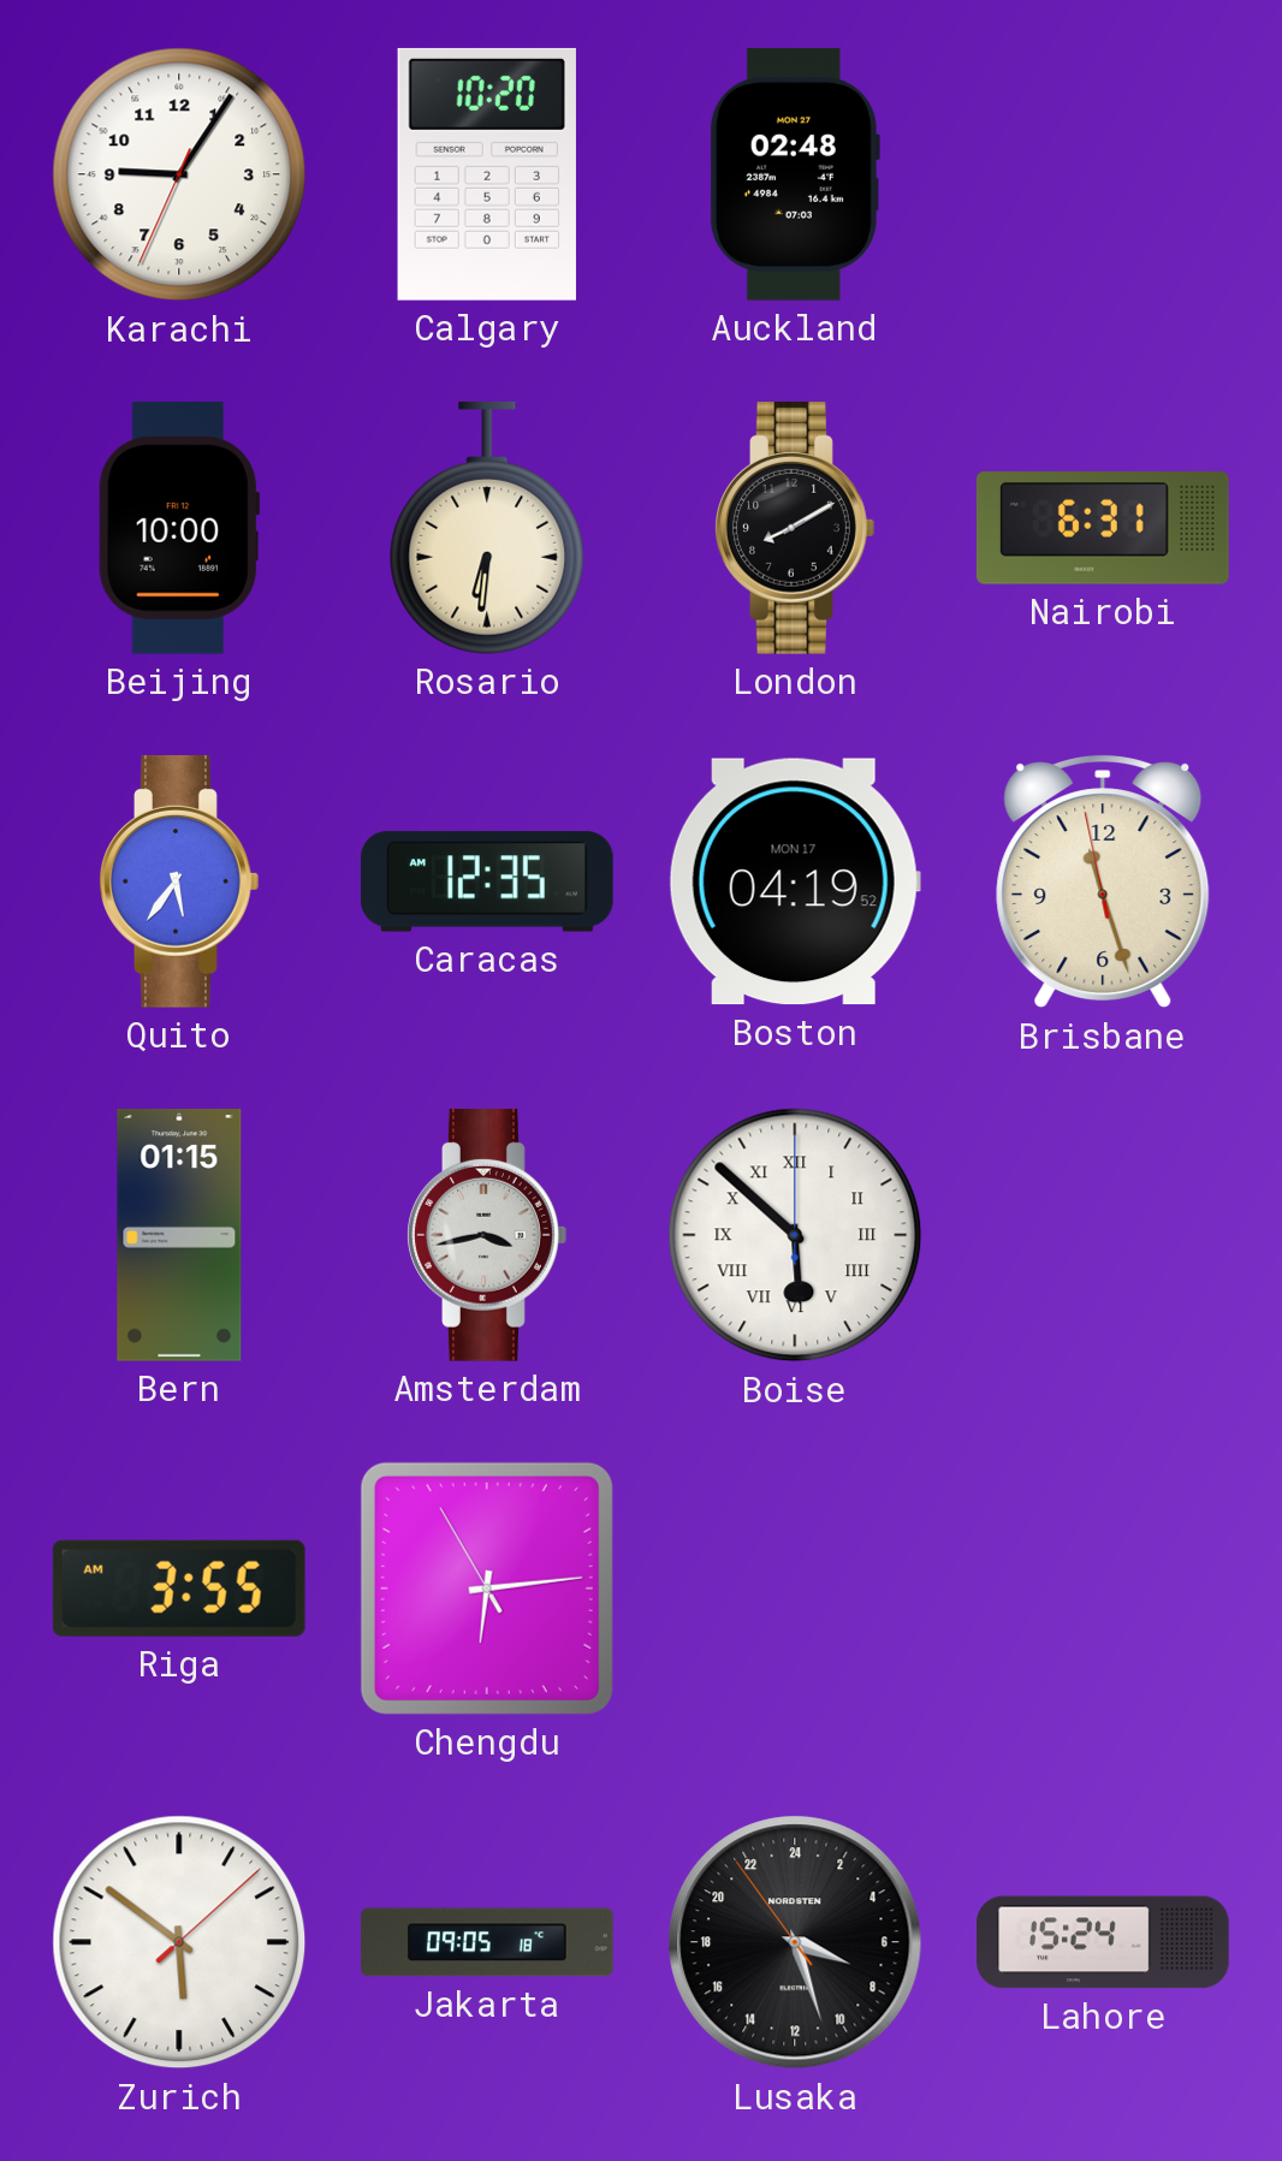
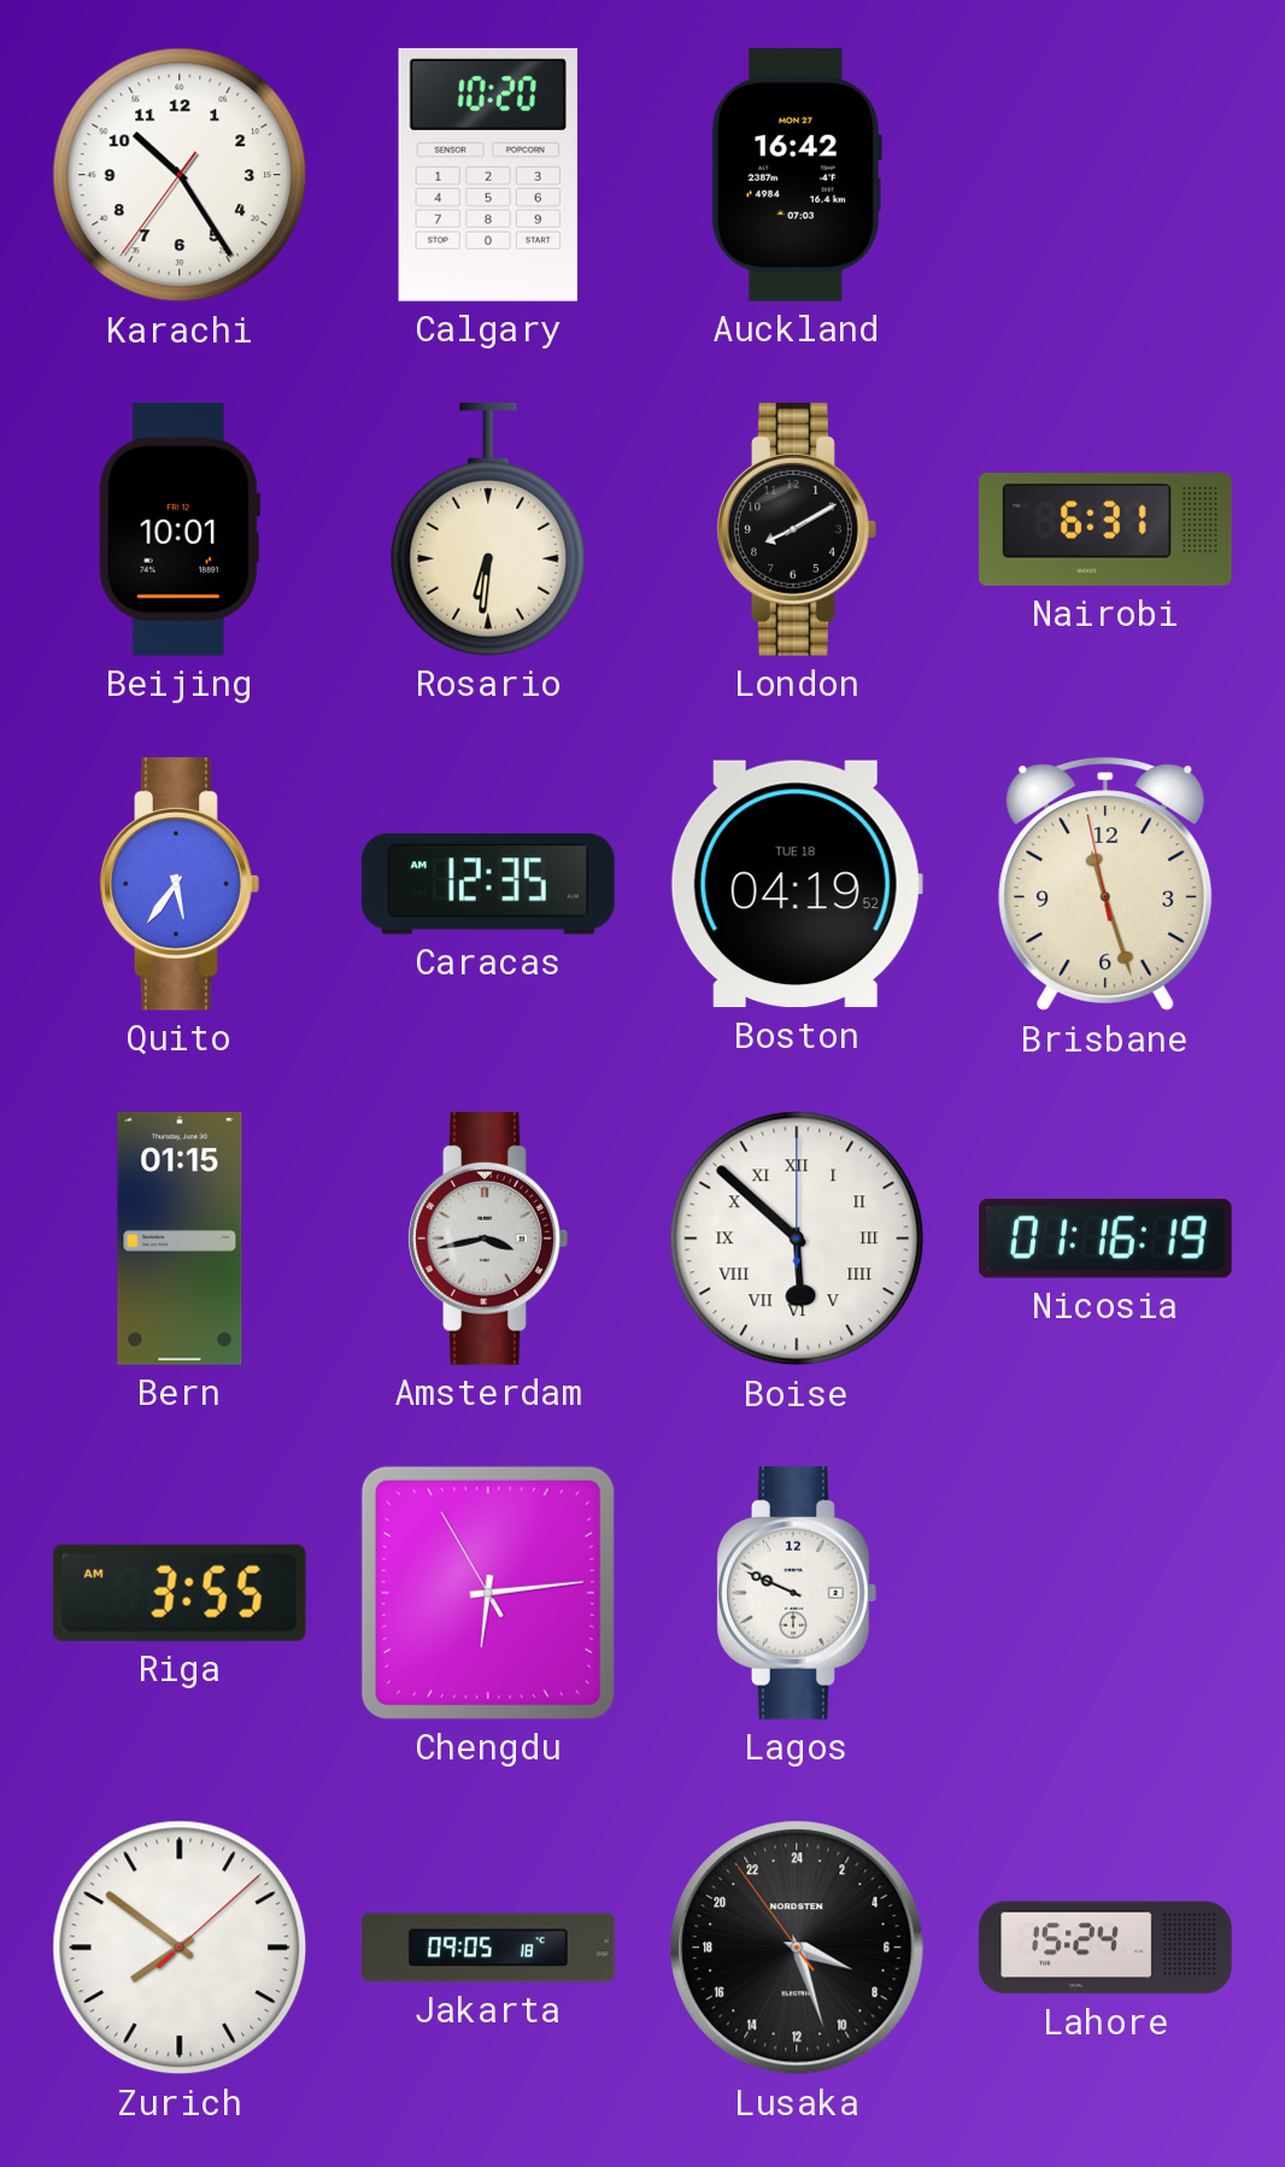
Karachi: 9:05 -> 10:24 (180, 175)
Auckland: 02:48 -> 16:42 (797, 175)
Beijing: 10:00 -> 10:01 (178, 529)
Boston date: MON 17 -> TUE 18 (797, 884)
Nicosia: none -> 01:16 (1107, 1238)
Lagos: none -> 9:49 (797, 1593)
Zurich: 5:51 -> 7:51 (180, 1948)
